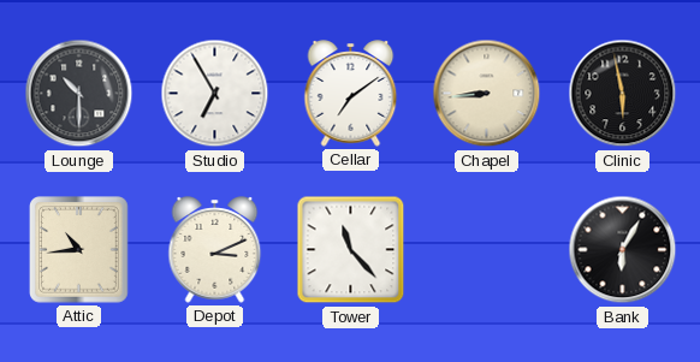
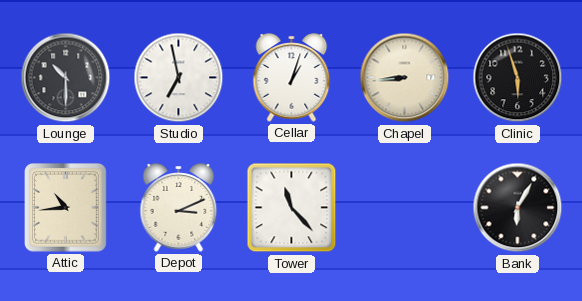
Studio: 6:55 -> 6:58 (179, 78)
Cellar: 7:09 -> 1:03 (292, 78)
Clinic: 5:58 -> 5:57 (518, 78)
